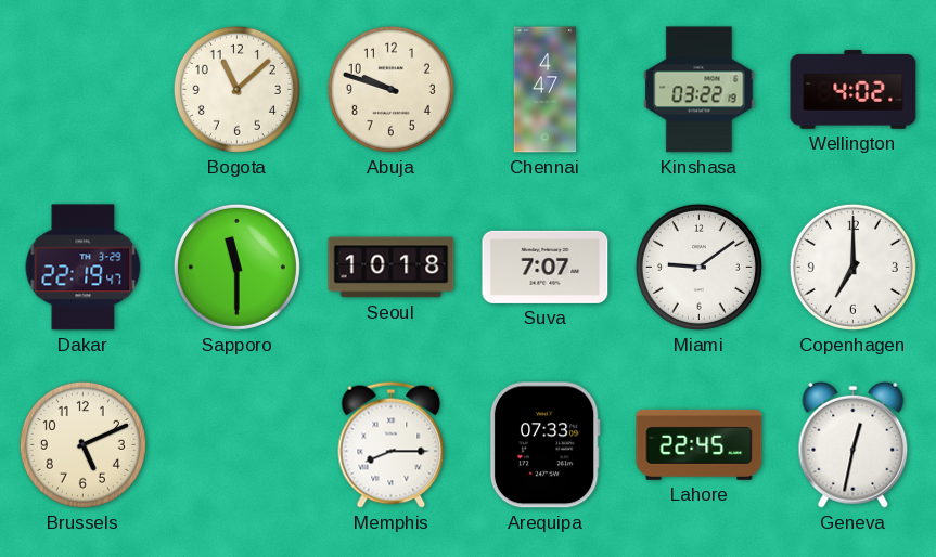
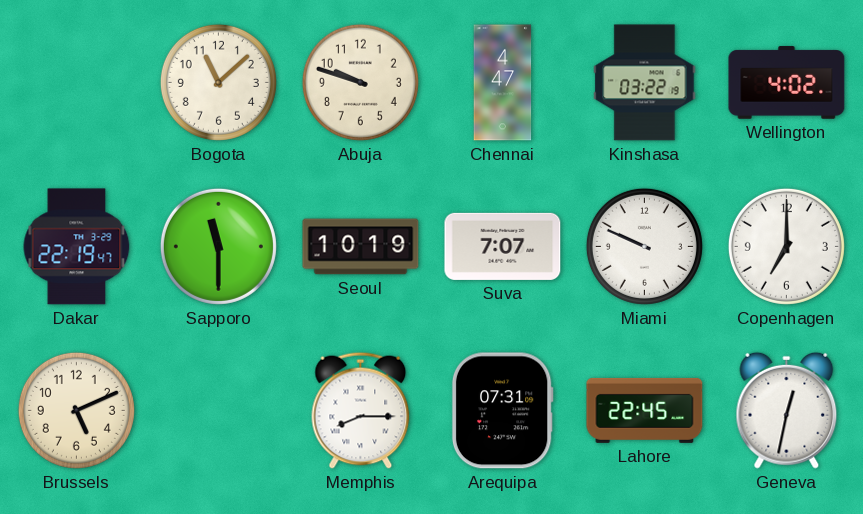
Seoul: 10:18 -> 10:19 (361, 247)
Miami: 9:09 -> 9:49 (644, 246)
Arequipa: 07:33 -> 07:31 (502, 411)
